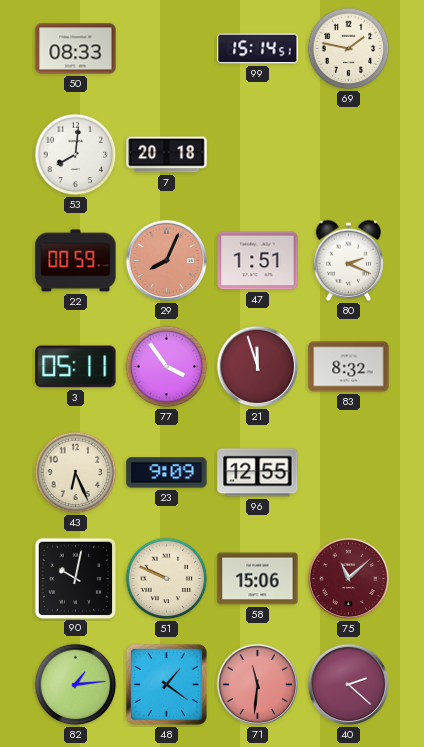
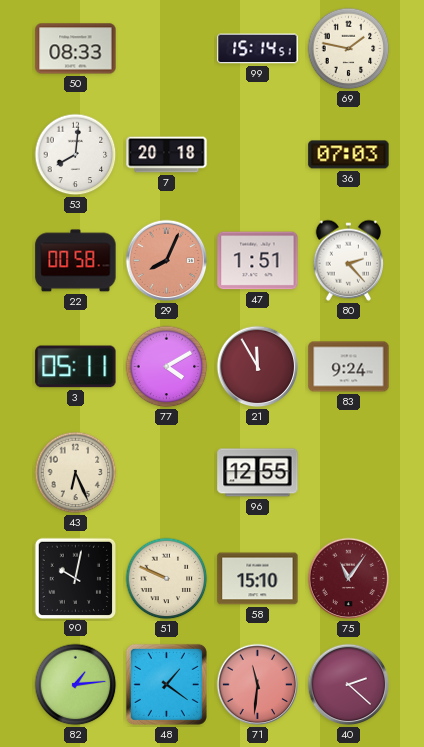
36: none -> 07:03 (349, 155)
22: 00:59 -> 00:58 (76, 261)
80: 2:19 -> 2:23 (349, 260)
77: 3:54 -> 4:10 (167, 367)
21: 11:57 -> 11:55 (258, 367)
83: 8:32 -> 9:24 (349, 367)
23: 9:09 -> none (167, 473)
58: 15:06 -> 15:10 (258, 579)
75: 11:08 -> 11:06 (349, 579)
